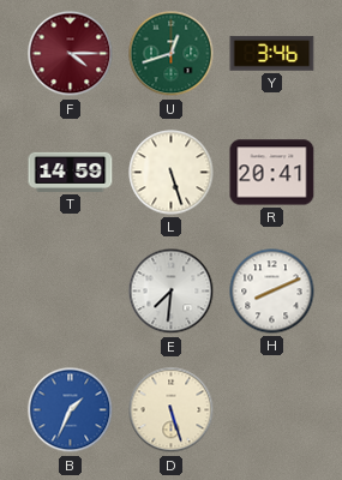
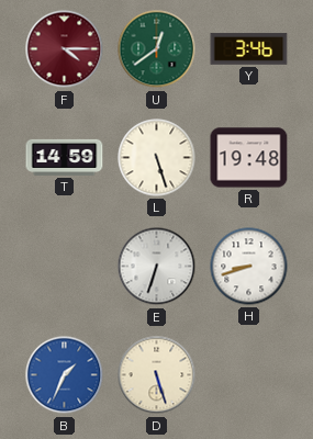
U: 12:42 -> 12:39 (157, 49)
R: 20:41 -> 19:48 (249, 158)
E: 7:31 -> 6:33 (157, 267)
H: 8:11 -> 8:42 (249, 267)
